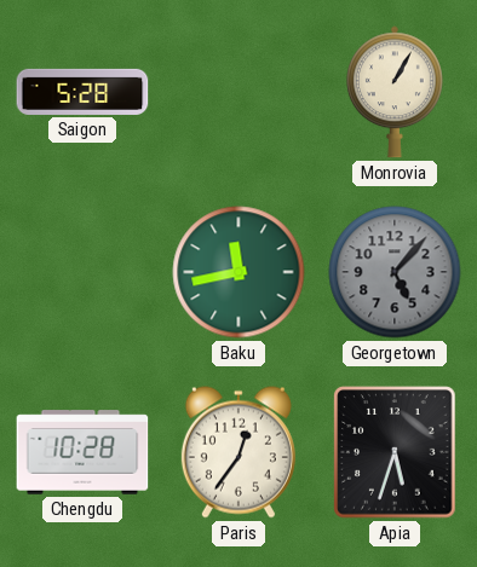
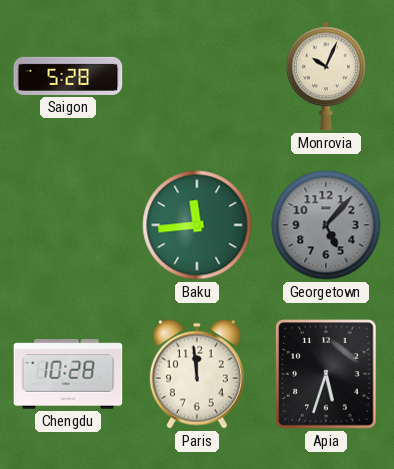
Monrovia: 1:05 -> 10:04 (326, 76)
Baku: 11:43 -> 11:44 (197, 225)
Paris: 12:36 -> 11:59 (197, 374)
